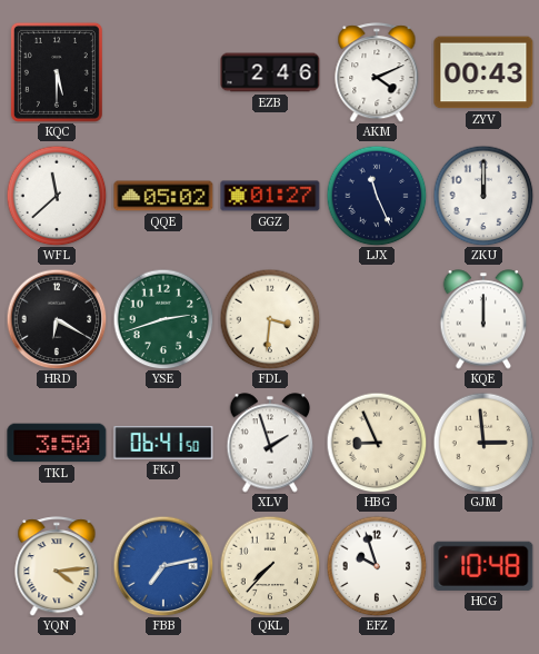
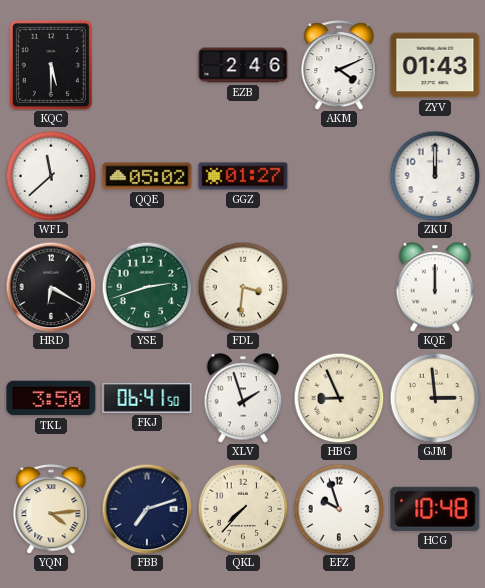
ZYV: 00:43 -> 01:43 (435, 65)
LJX: 11:26 -> none (377, 196)
FBB: 7:13 -> 7:12 (147, 509)
FBB dial: blue -> navy (147, 509)
